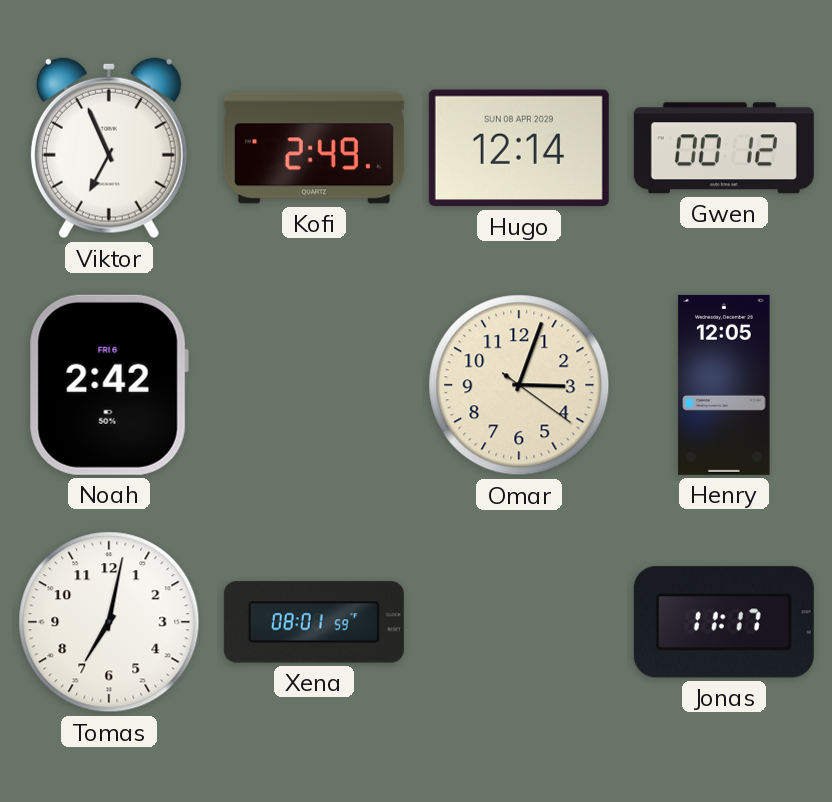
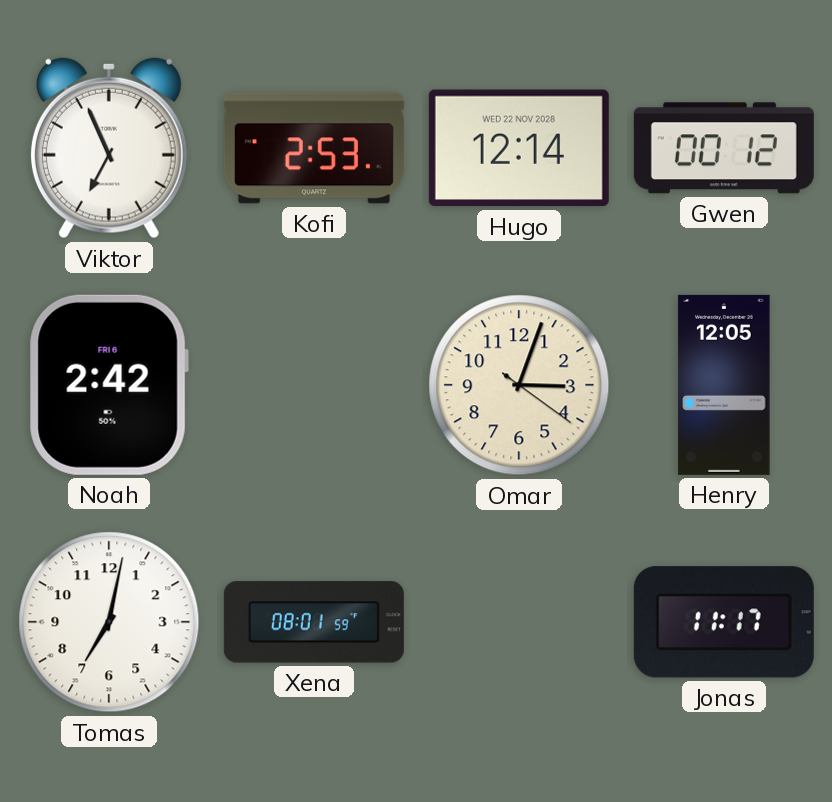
Kofi: 2:49 -> 2:53 (314, 148)
Hugo date: SUN 08 APR 2029 -> WED 22 NOV 2028 (519, 148)
